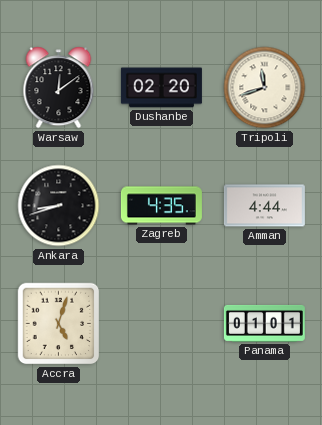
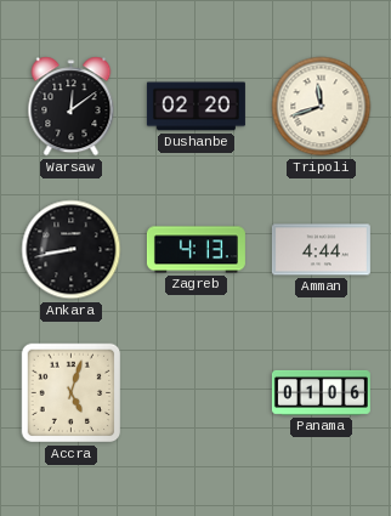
Ankara: 8:42 -> 8:43 (72, 250)
Zagreb: 4:35 -> 4:13 (195, 250)
Panama: 01:01 -> 01:06 (321, 392)
